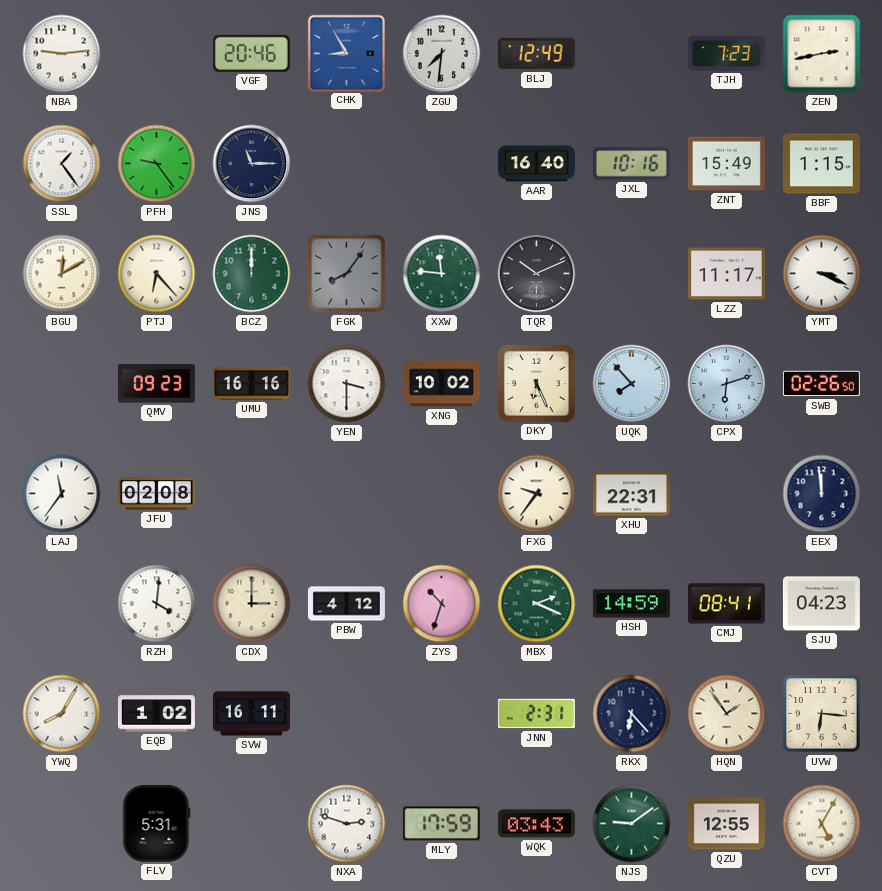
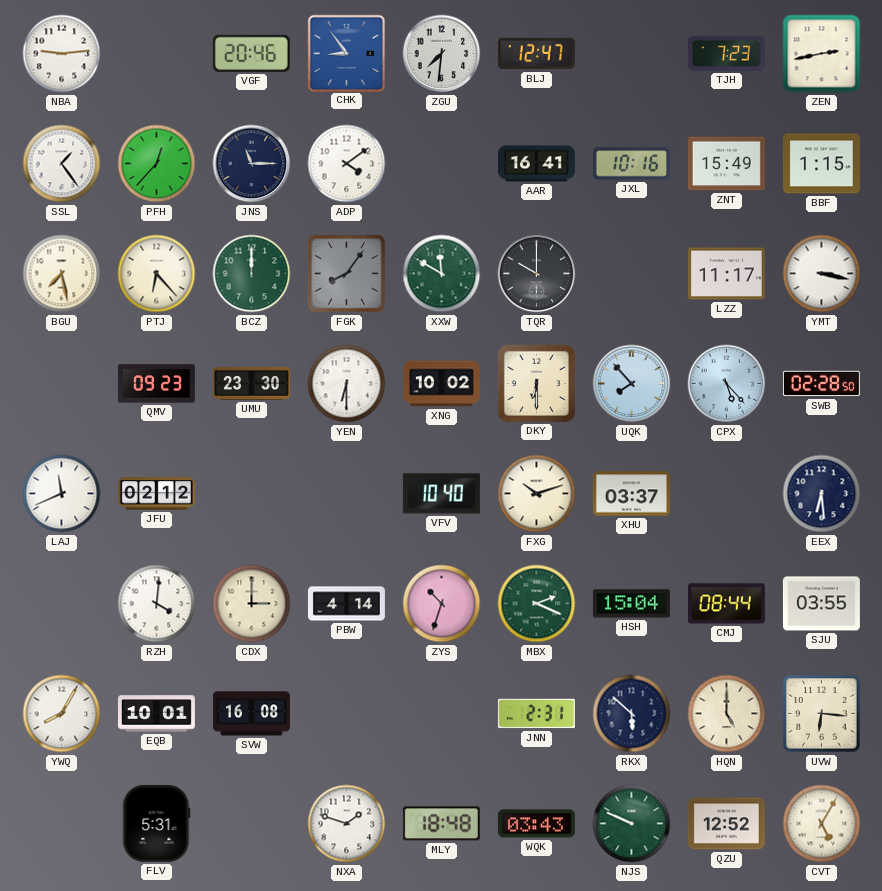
CHK: 8:55 -> 8:54 (346, 53)
BLJ: 12:49 -> 12:47 (536, 54)
PFH: 9:24 -> 12:37 (157, 164)
ADP: none -> 4:09 (347, 164)
AAR: 16:40 -> 16:41 (536, 164)
BGU: 12:10 -> 7:28 (62, 274)
XXW: 11:46 -> 11:50 (442, 274)
TQR: 10:11 -> 10:00 (537, 274)
YMT: 3:19 -> 3:17 (822, 274)
UMU: 16:16 -> 23:30 (251, 383)
YEN: 3:30 -> 6:30 (347, 384)
DKY: 6:26 -> 6:30 (536, 383)
CPX: 6:12 -> 5:23 (727, 384)
SWB: 02:26 -> 02:28 (821, 384)
LAJ: 11:36 -> 11:41 (62, 494)
JFU: 02:08 -> 02:12 (156, 494)
VFV: none -> 10:40 (441, 494)
FXG: 9:36 -> 10:12 (537, 494)
XHU: 22:31 -> 03:37 (631, 494)
EEX: 11:59 -> 6:29 (822, 494)
PBW: 4:12 -> 4:14 (346, 604)
HSH: 14:59 -> 15:04 (631, 604)
CMJ: 08:41 -> 08:44 (726, 604)
SJU: 04:23 -> 03:55 (821, 604)
EQB: 1:02 -> 10:01 (156, 714)
SVW: 16:11 -> 16:08 (251, 714)
RKX: 6:23 -> 5:52 (632, 714)
HQN: 1:54 -> 5:00 (727, 714)
NXA: 2:48 -> 1:48 (347, 824)
MLY: 17:59 -> 18:48 (441, 824)
NJS: 9:09 -> 9:49 (632, 824)
QZU: 12:55 -> 12:52 (726, 824)
